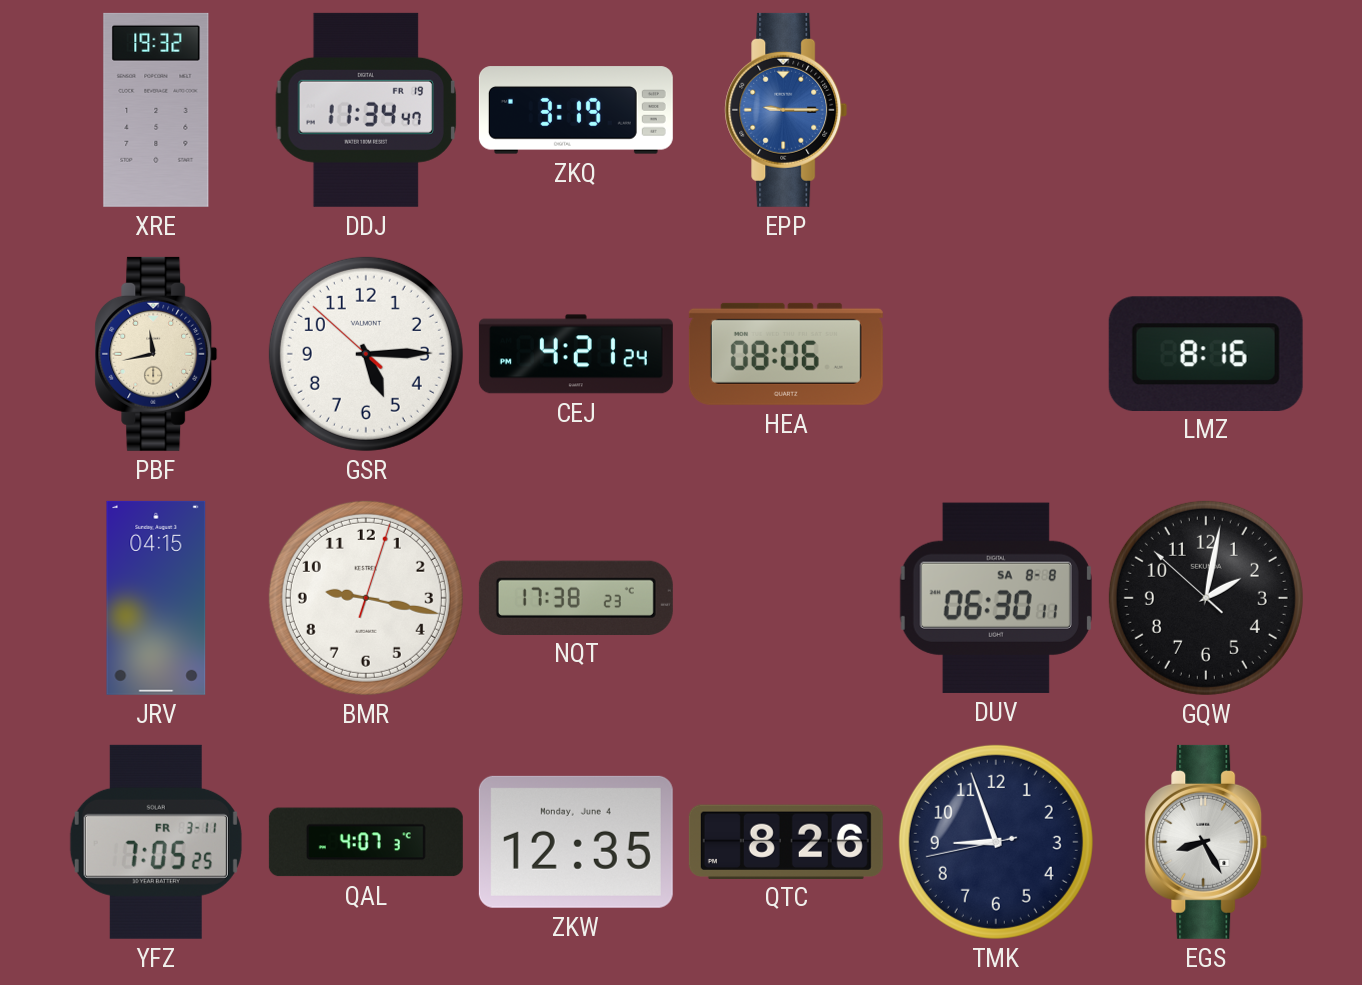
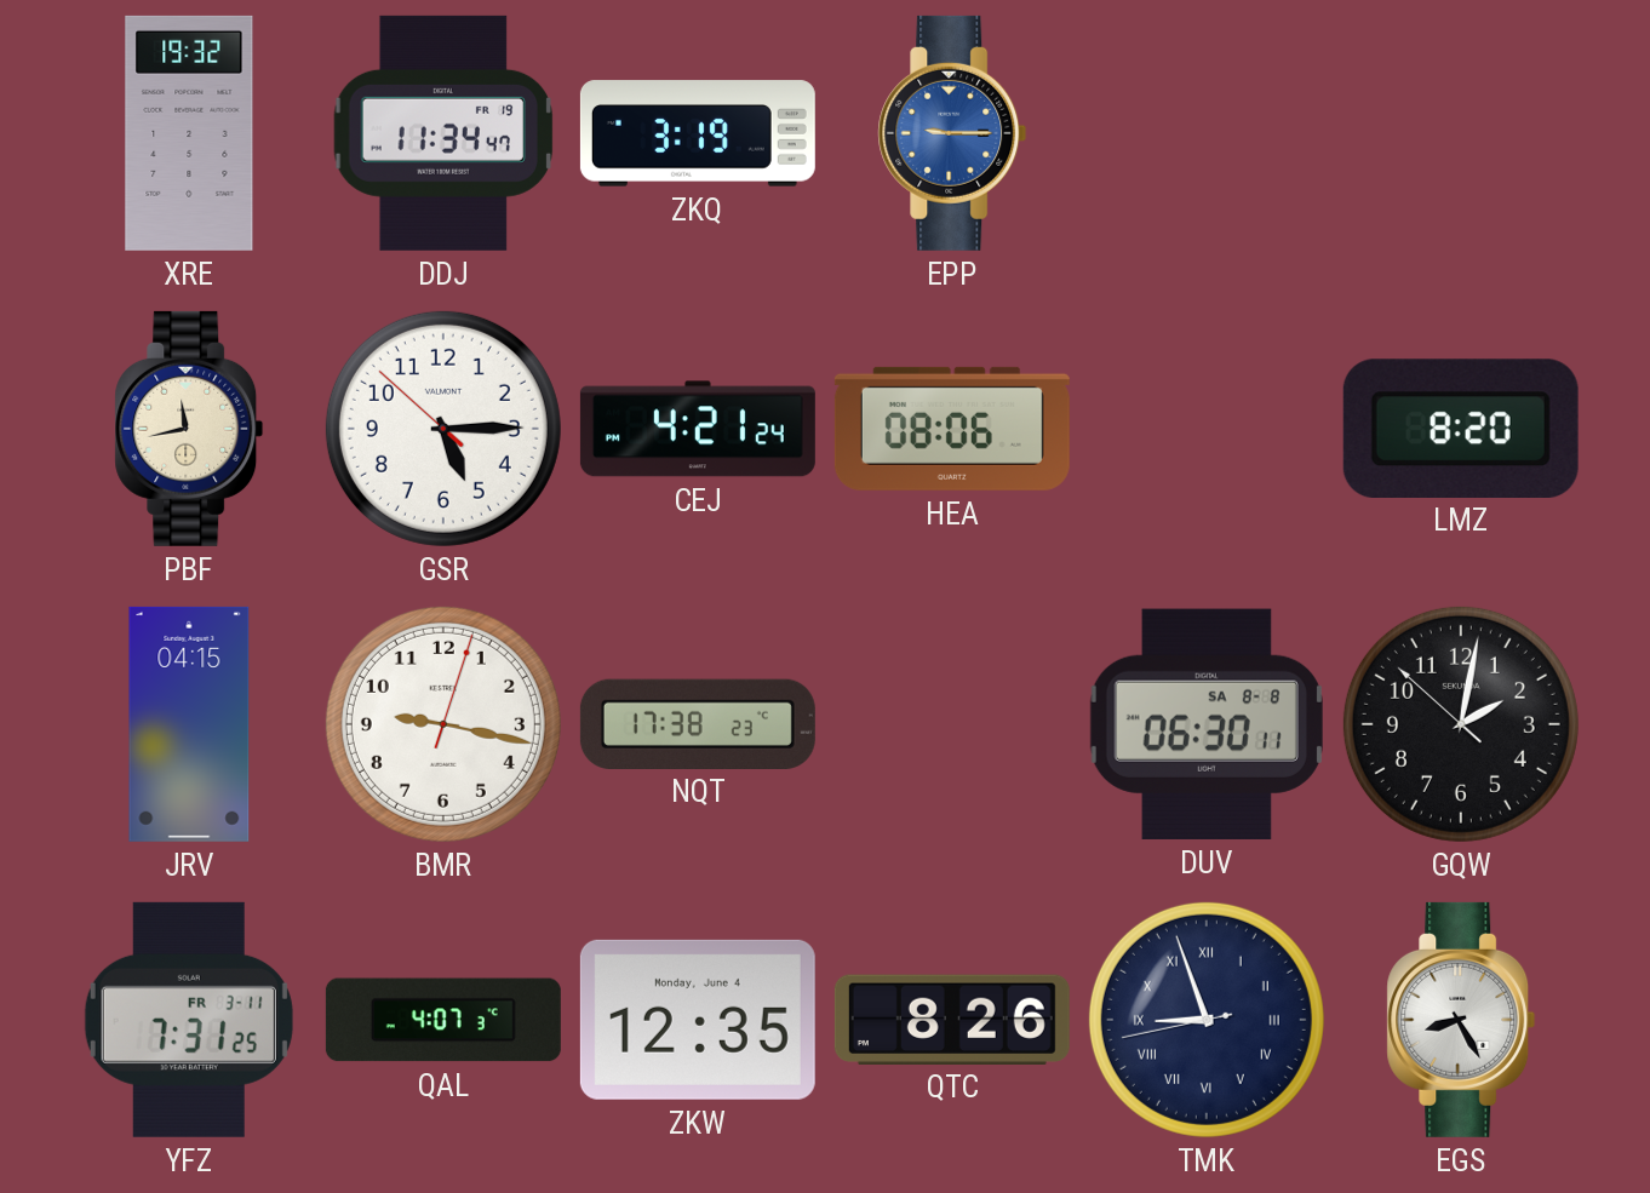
LMZ: 8:16 -> 8:20 (1461, 428)
YFZ: 7:05 -> 7:31 (189, 1020)
TMK numerals: Arabic -> Roman (1207, 1020)
